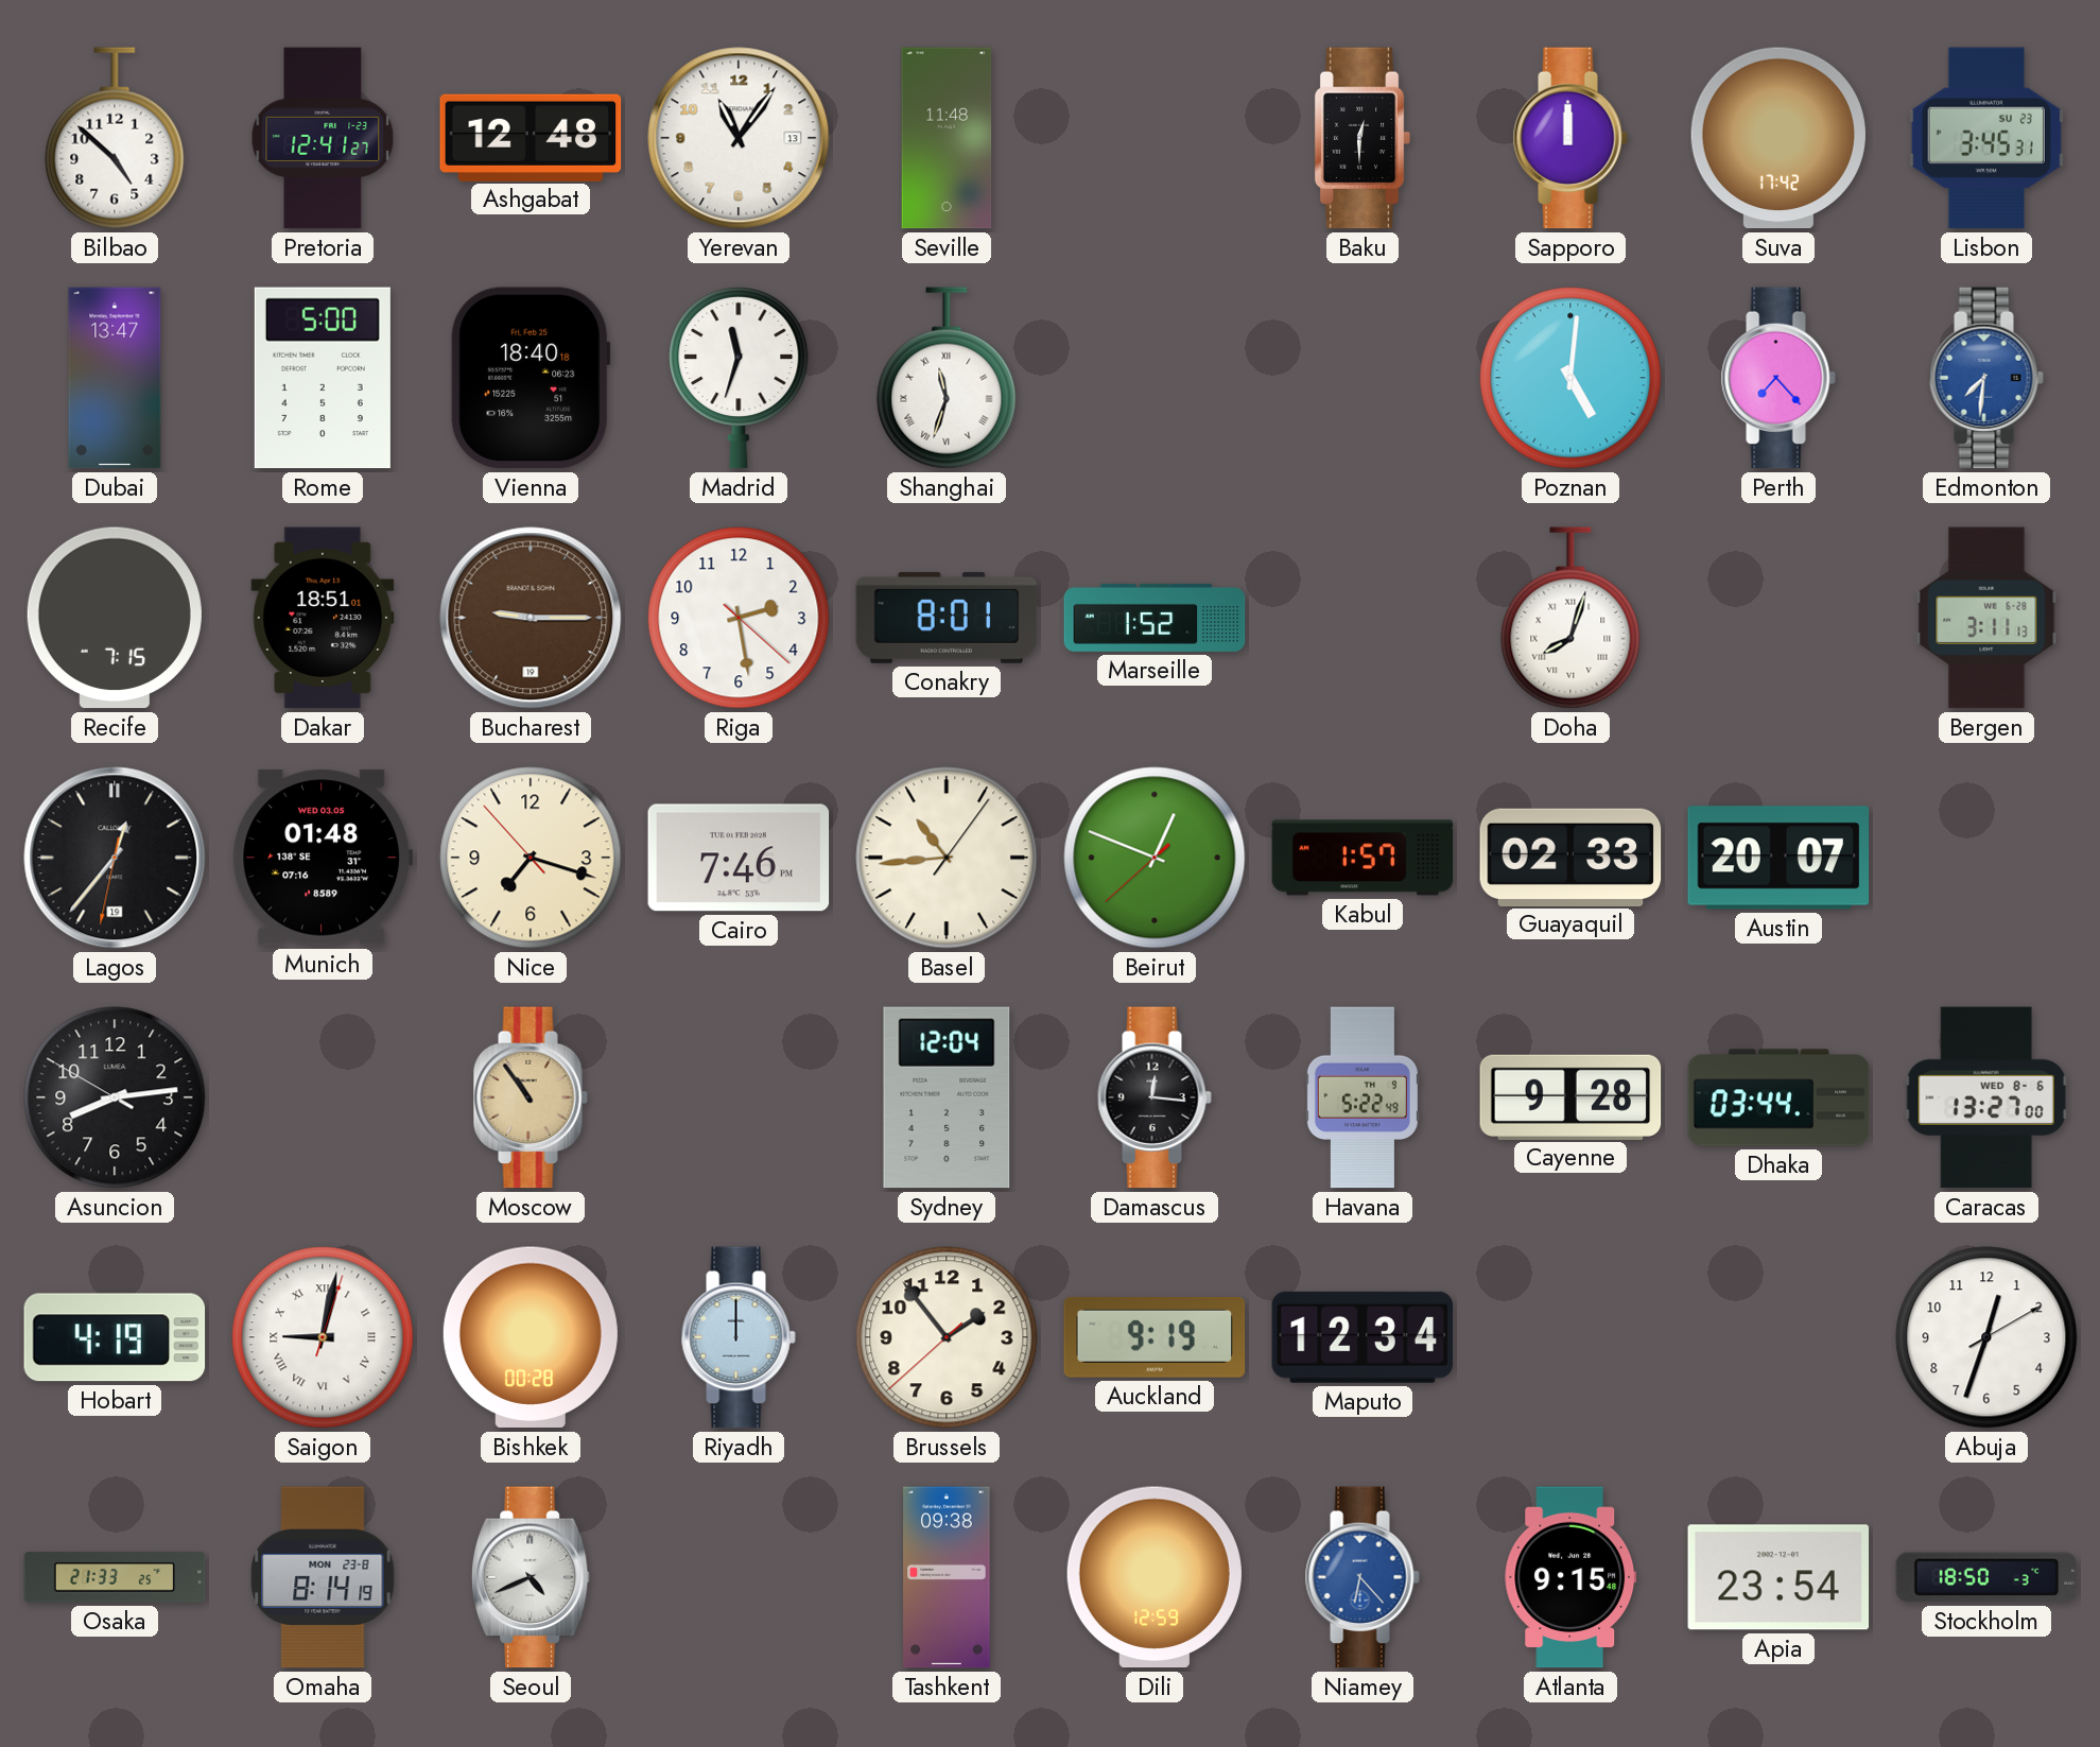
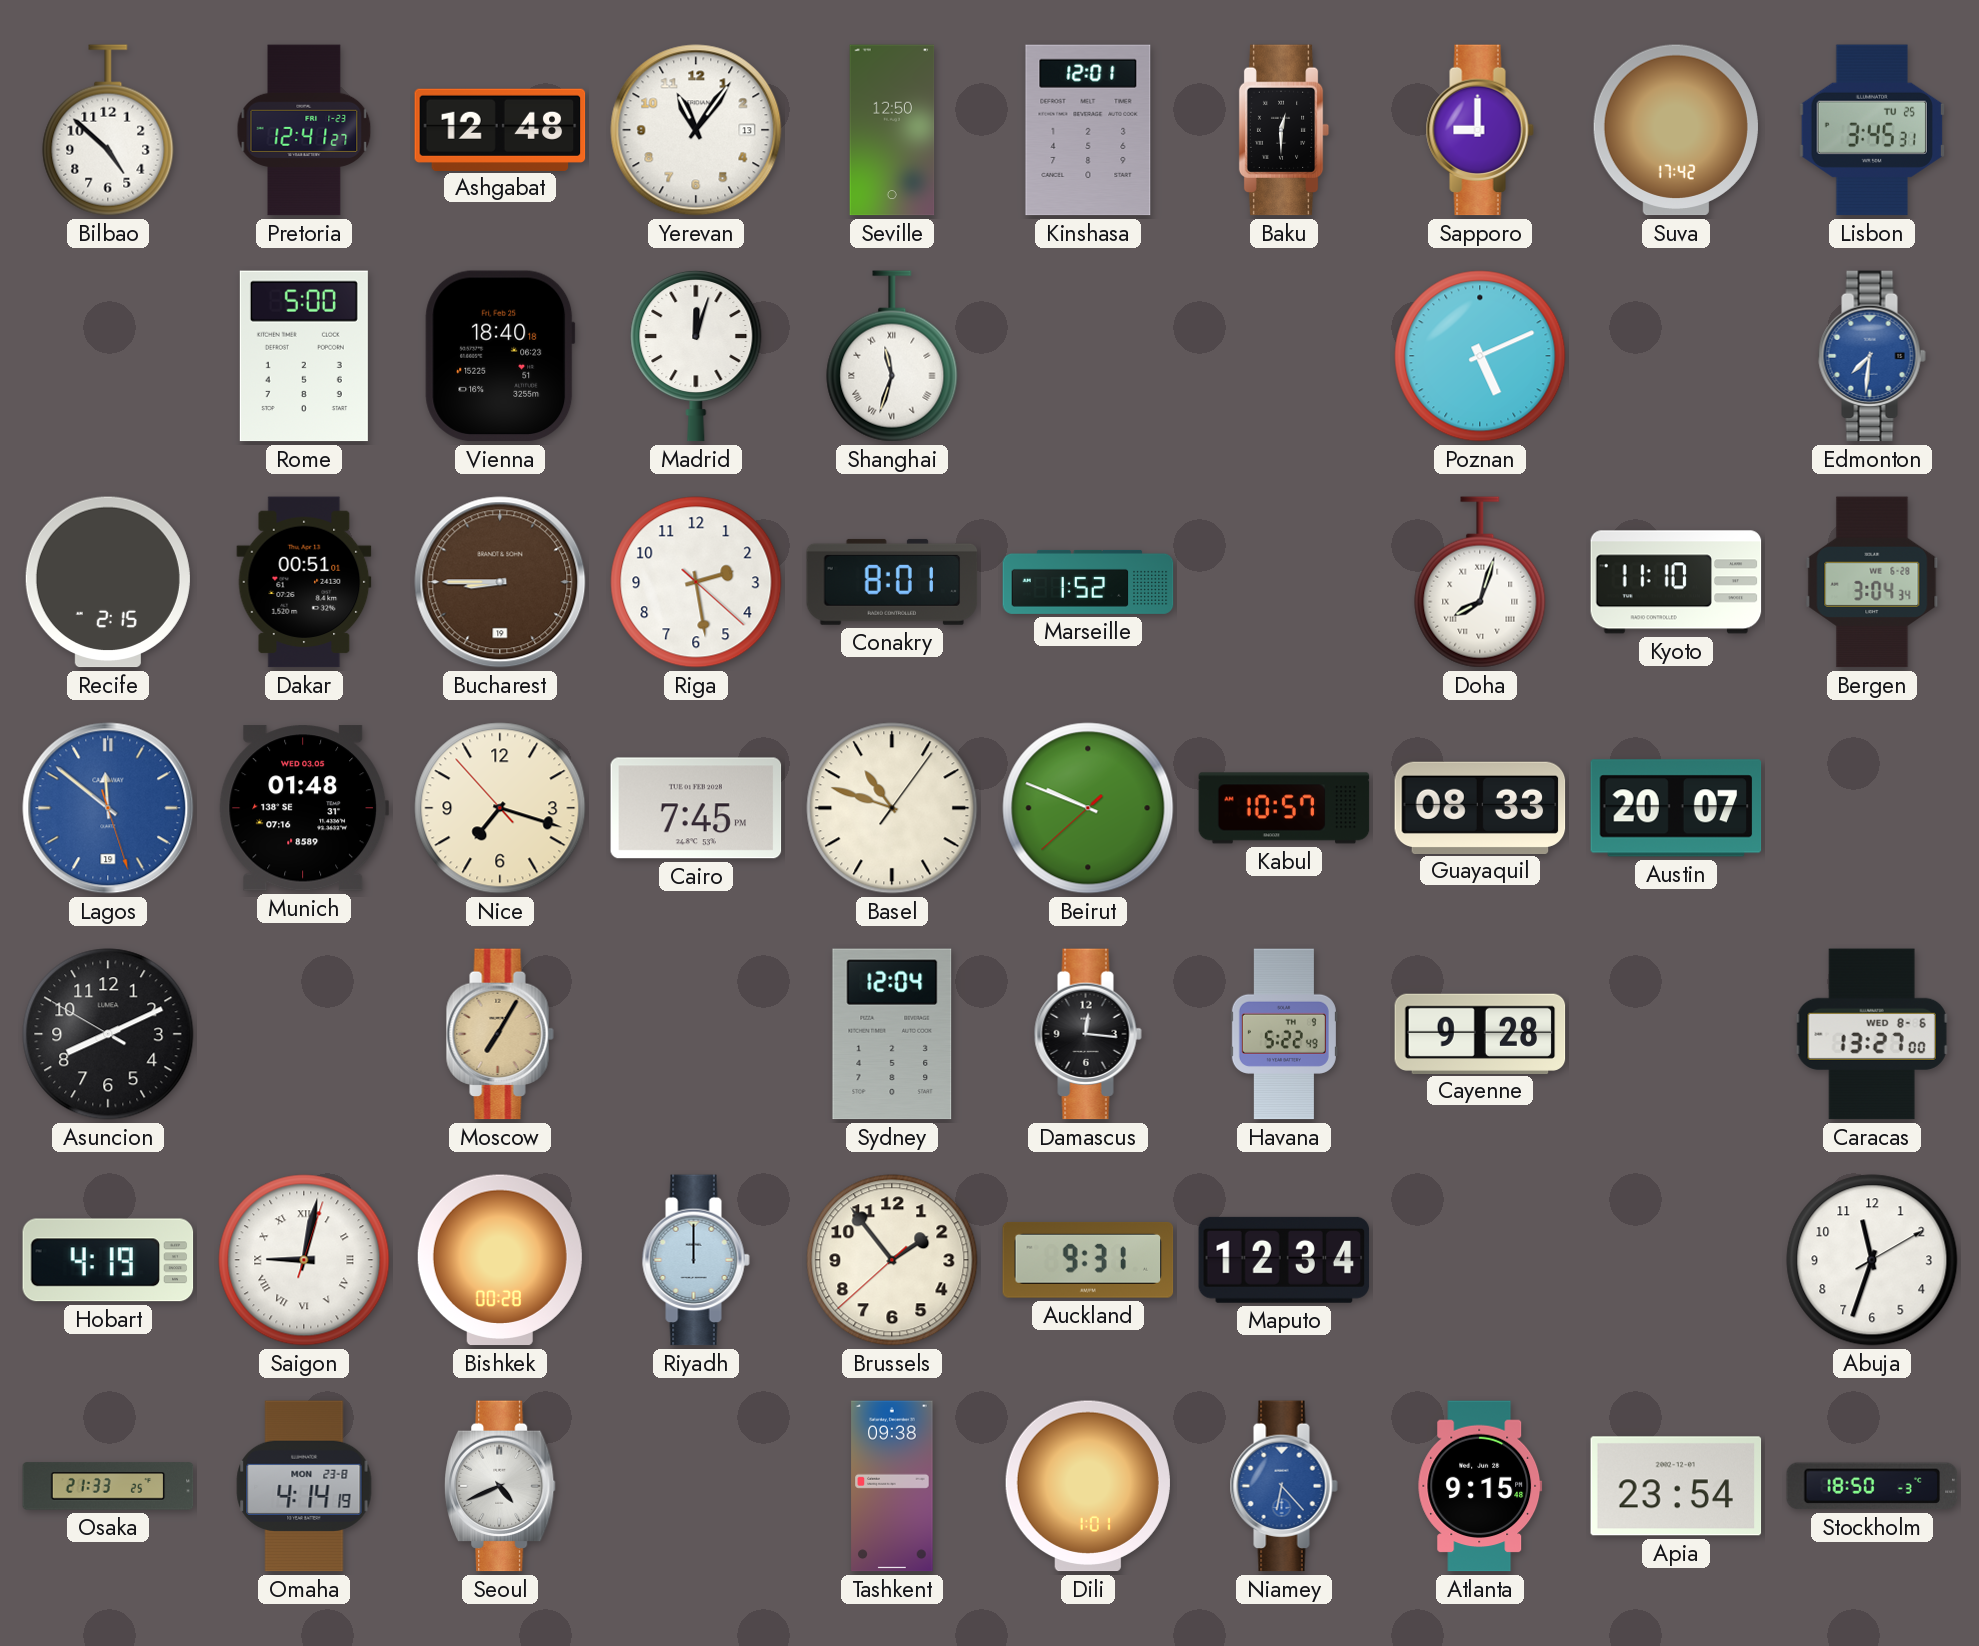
Seville: 11:48 -> 12:50 (892, 130)
Kinshasa: none -> 12:01 (1088, 130)
Sapporo: 12:00 -> 9:00 (1480, 130)
Lisbon date: SU 23 -> TU 25 (1871, 130)
Dubai: 13:47 -> none (115, 378)
Madrid: 11:33 -> 12:03 (696, 356)
Poznan: 5:01 -> 5:11 (1480, 356)
Perth: 7:23 -> none (1778, 378)
Recife: 7:15 -> 2:15 (108, 582)
Dakar: 18:51 -> 00:51 (304, 582)
Bucharest: 9:15 -> 8:45 (500, 582)
Kyoto: none -> 11:10 (1676, 582)
Bergen: 3:11 -> 3:04 (1872, 582)
Lagos: 12:36 -> 11:51 (108, 808)
Lagos dial: black -> blue (108, 808)
Cairo: 7:46 -> 7:45 (696, 808)
Basel: 10:44 -> 10:48 (892, 808)
Beirut: 12:48 -> 9:48 (1088, 808)
Kabul: 1:57 -> 10:57 (1284, 808)
Guayaquil: 02:33 -> 08:33 (1480, 807)
Asuncion: 8:13 -> 8:10 (108, 1034)
Moscow: 10:54 -> 7:05 (500, 1034)
Dhaka: 03:44 -> none (1778, 1097)
Auckland: 9:19 -> 9:31 (1088, 1260)
Abuja: 12:33 -> 11:33 (1872, 1260)
Omaha: 8:14 -> 4:14 (304, 1486)
Dili: 12:59 -> 1:01 (1088, 1486)
